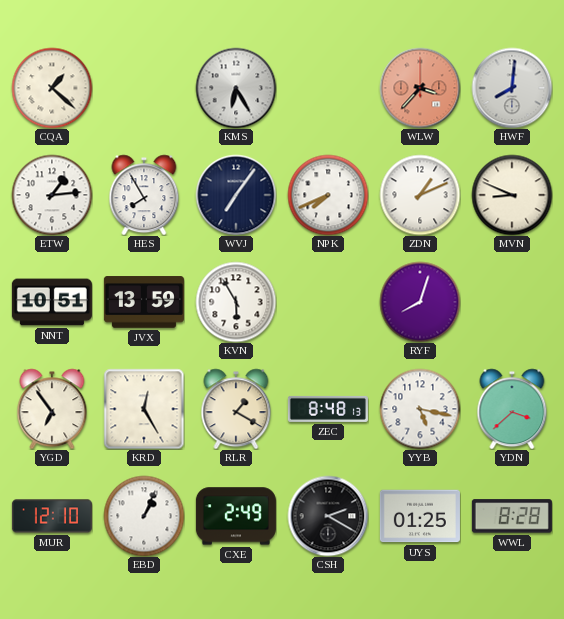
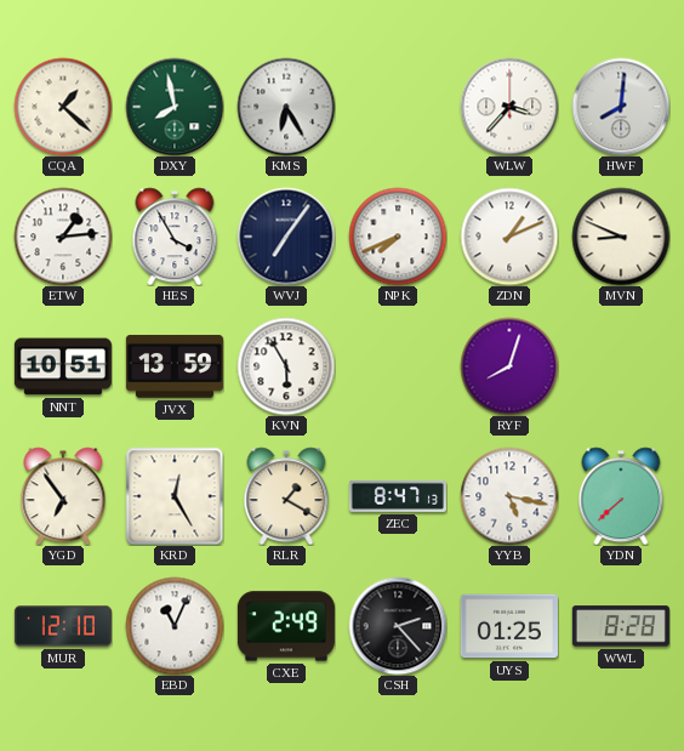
DXY: none -> 7:58 (175, 107)
WLW dial: salmon -> white (509, 107)
HES: 7:55 -> 3:55 (175, 237)
ZEC: 8:48 -> 8:47 (398, 496)
YDN: 3:38 -> 7:38 (621, 496)
EBD: 1:04 -> 11:04 (175, 626)
CSH: 2:20 -> 2:23 (398, 626)
